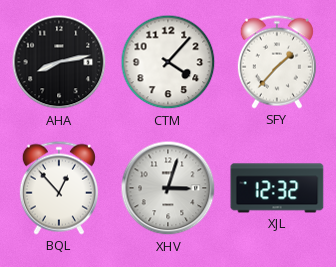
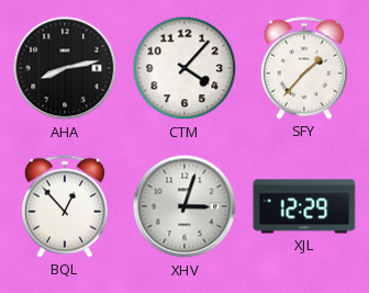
XJL: 12:32 -> 12:29 (304, 206)
